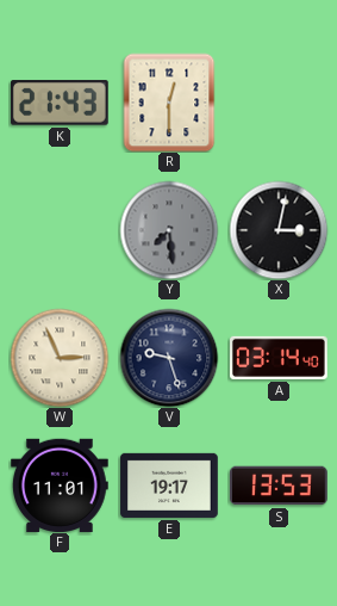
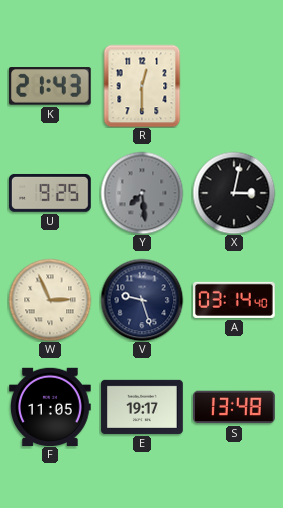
U: none -> 9:25 (50, 193)
F: 11:01 -> 11:05 (51, 406)
S: 13:53 -> 13:48 (235, 407)
